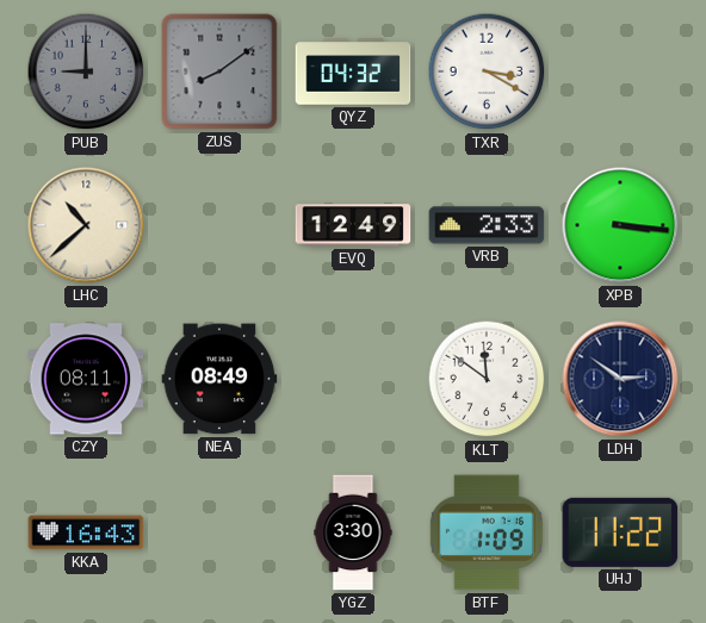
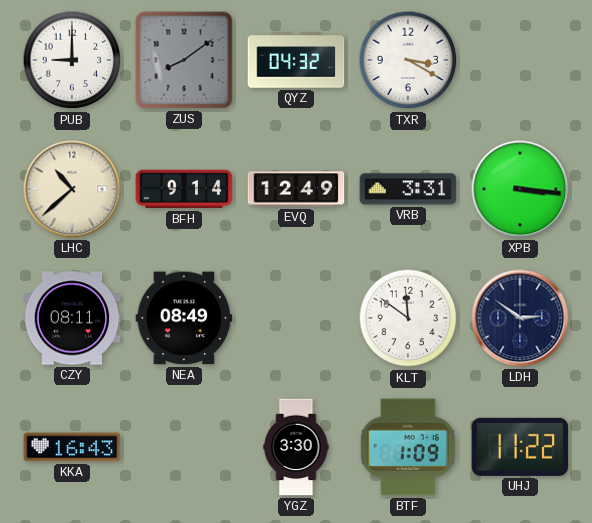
PUB dial: grey -> white (72, 60)
BFH: none -> 9:14 (184, 189)
VRB: 2:33 -> 3:31 (408, 189)
